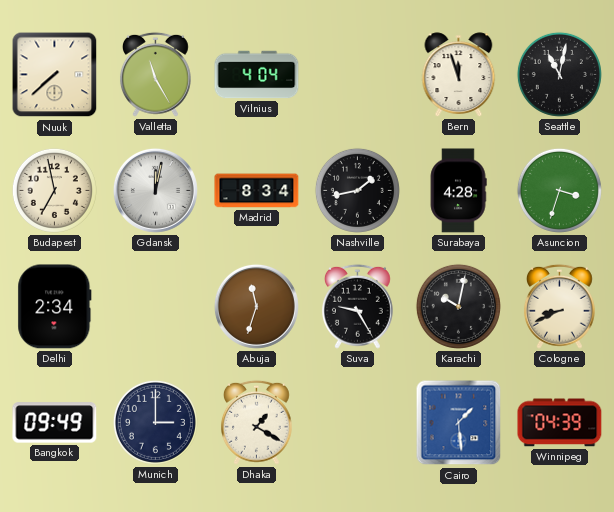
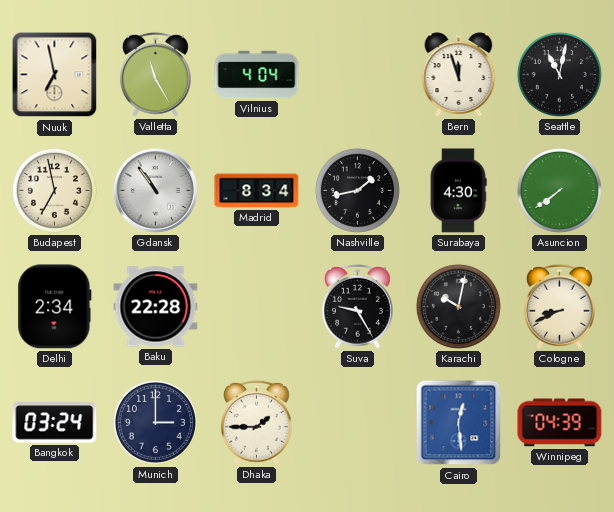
Nuuk: 7:38 -> 6:58 (55, 75)
Gdansk: 12:02 -> 10:54 (155, 190)
Surabaya: 4:28 -> 4:30 (458, 191)
Asuncion: 3:33 -> 7:39 (559, 190)
Baku: none -> 22:28 (156, 307)
Abuja: 11:33 -> none (256, 306)
Bangkok: 09:49 -> 03:24 (55, 423)
Dhaka: 1:20 -> 1:45 (256, 422)
Cairo: 1:29 -> 12:29 (459, 423)
